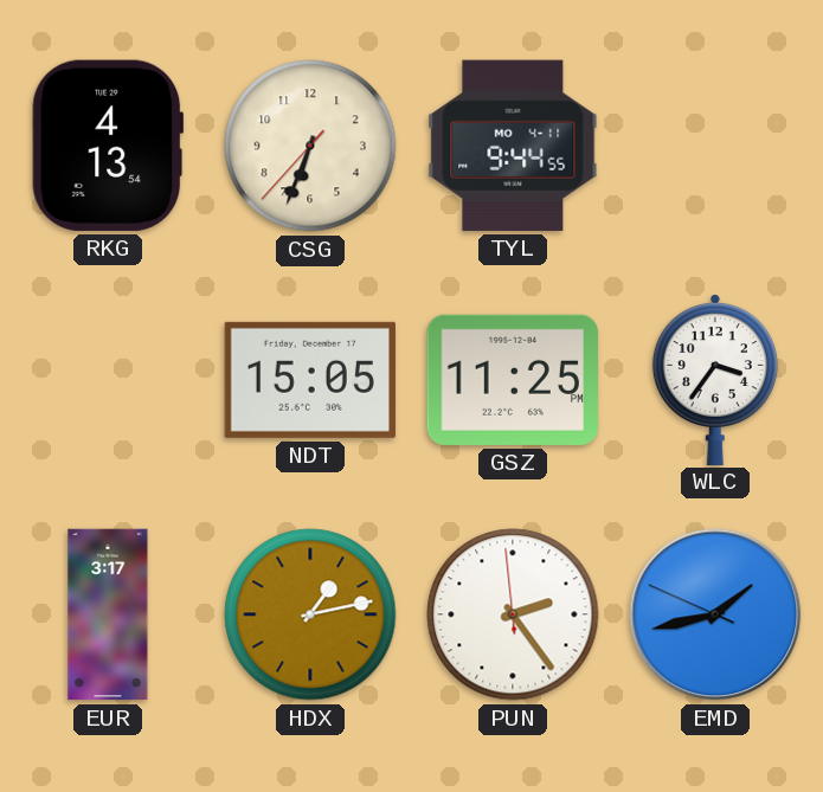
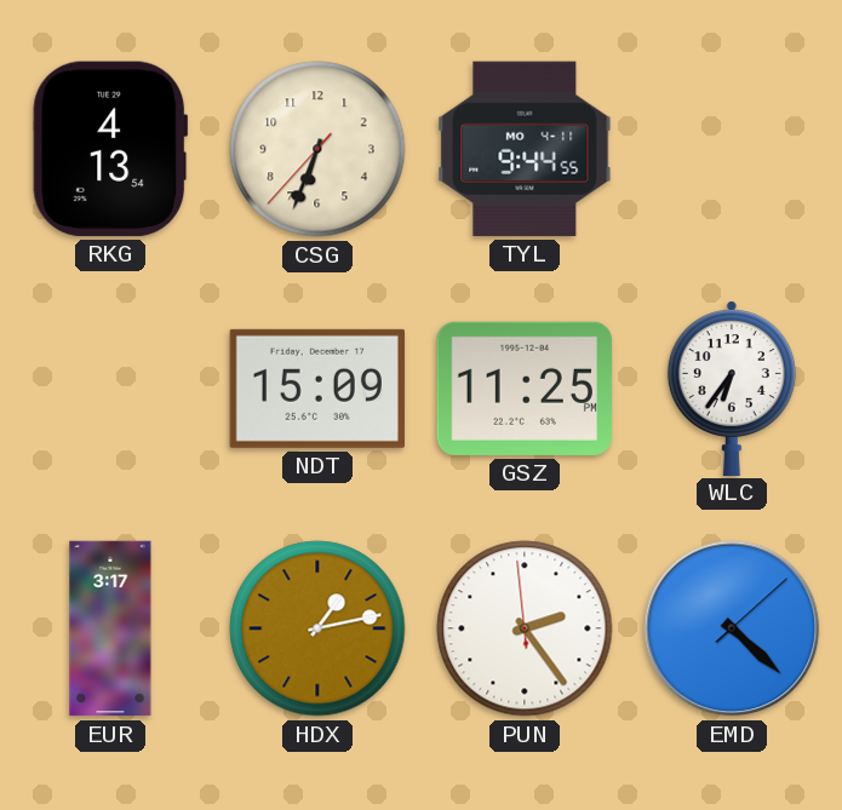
NDT: 15:05 -> 15:09 (317, 389)
WLC: 3:36 -> 6:36 (732, 389)
EMD: 1:42 -> 4:22 (732, 628)
